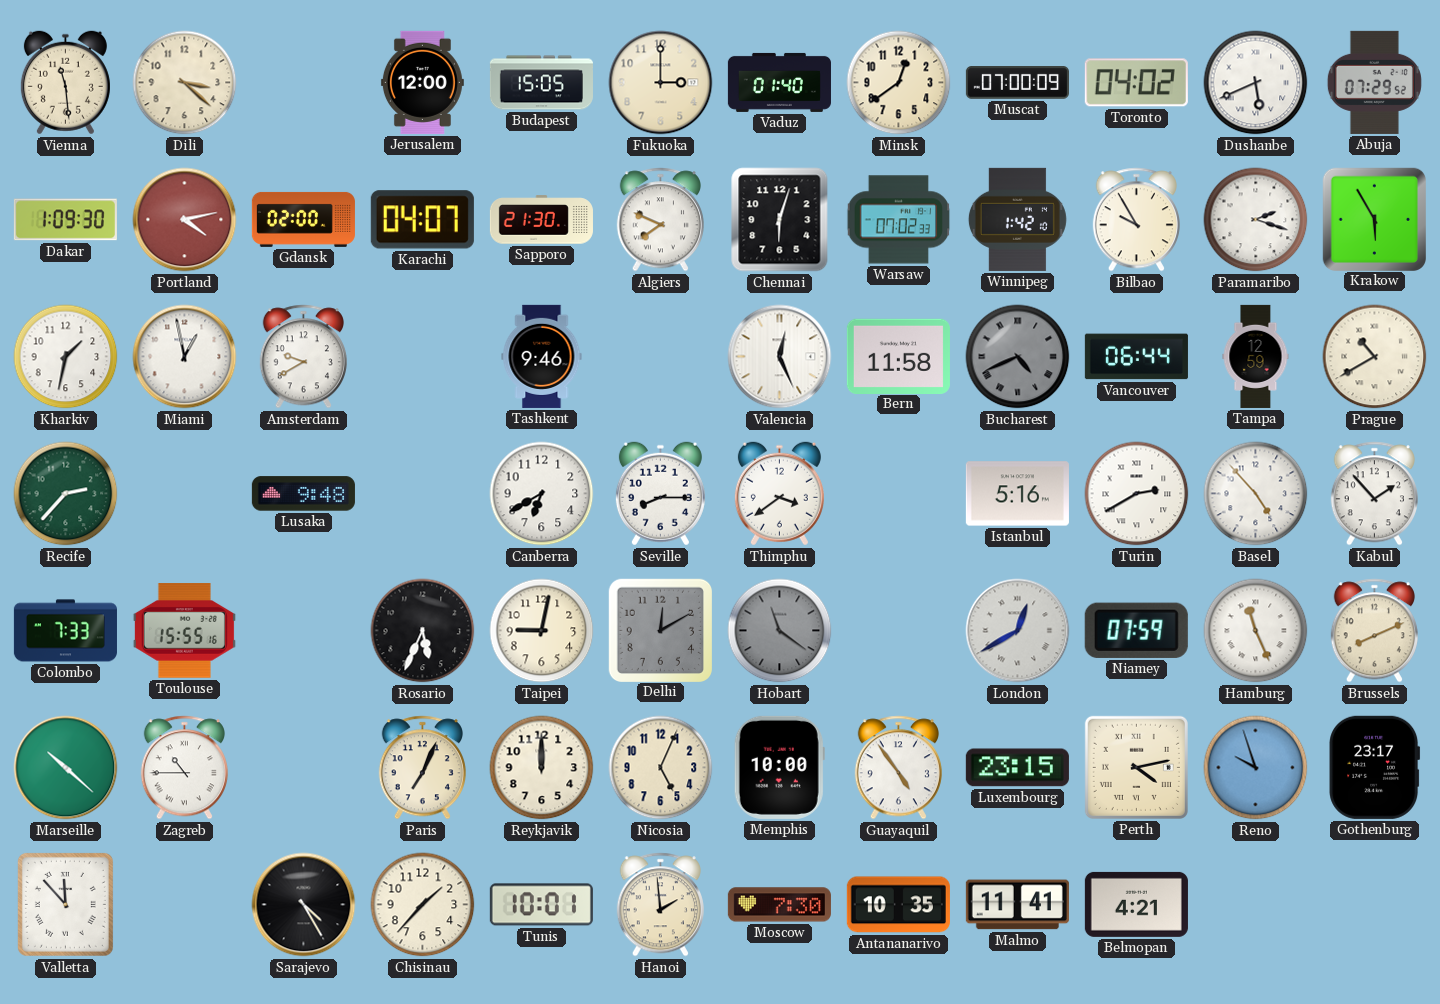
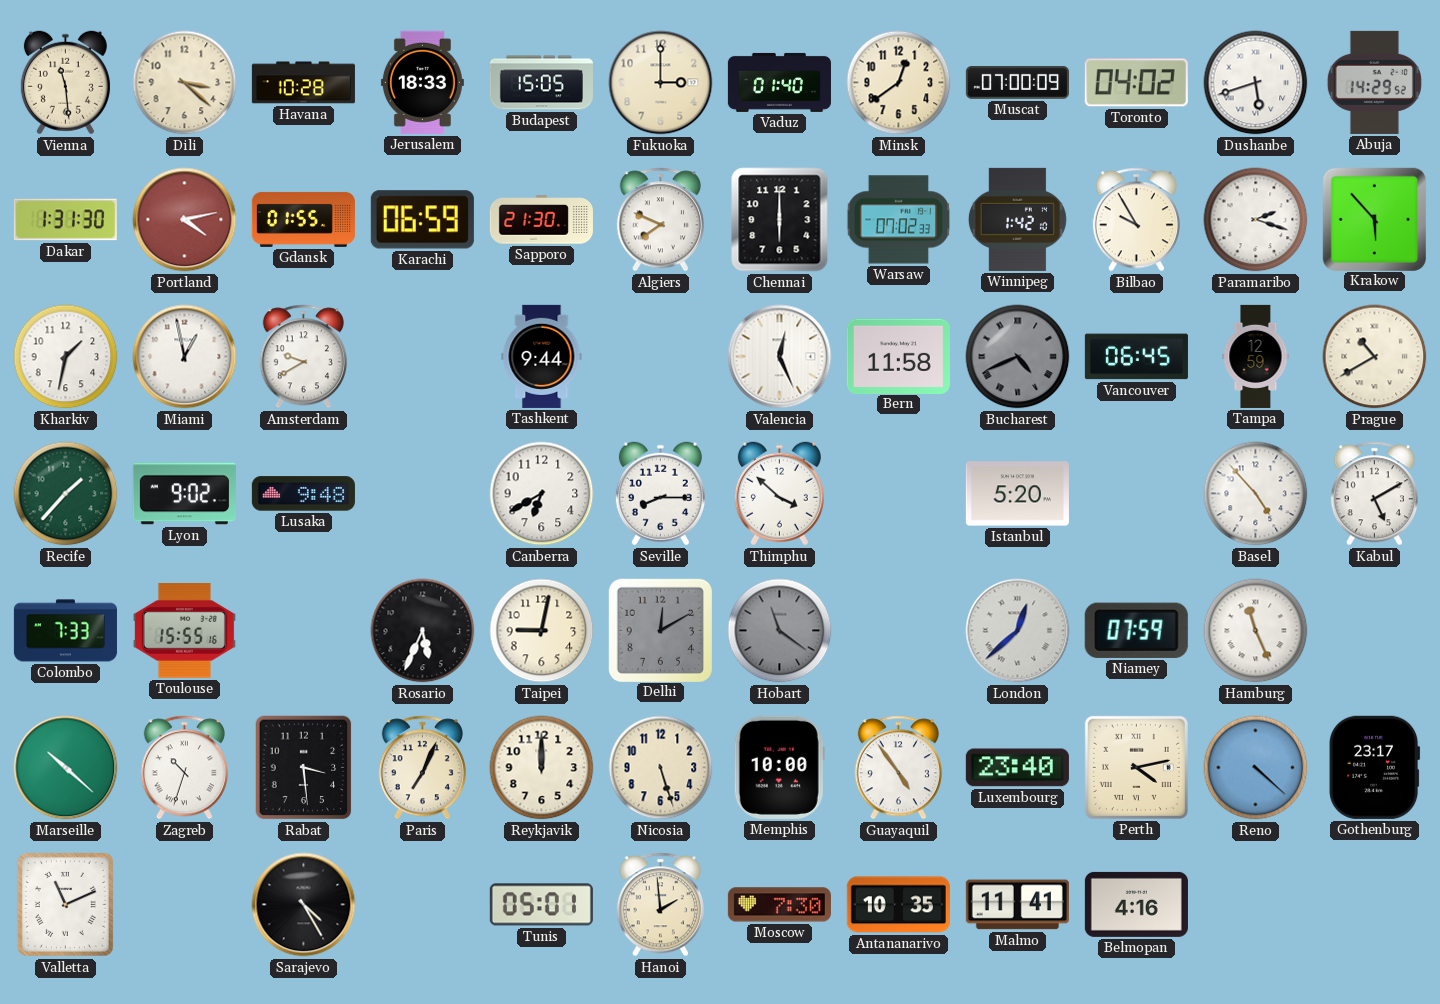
Havana: none -> 10:28 (303, 83)
Jerusalem: 12:00 -> 18:33 (422, 82)
Dushanbe: 5:41 -> 5:42 (1256, 83)
Abuja: 07:29 -> 14:29 (1374, 82)
Dakar: 1:09 -> 1:31 (65, 220)
Gdansk: 02:00 -> 01:55 (303, 219)
Karachi: 04:07 -> 06:59 (422, 220)
Chennai: 6:03 -> 6:00 (780, 220)
Krakow: 5:55 -> 5:53 (1374, 219)
Tashkent: 9:46 -> 9:44 (542, 356)
Vancouver: 06:44 -> 06:45 (1136, 357)
Recife: 2:37 -> 1:37 (66, 494)
Lyon: none -> 9:02 (184, 494)
Thimphu: 3:39 -> 3:52 (779, 494)
Istanbul: 5:16 -> 5:20 (1017, 494)
Turin: 2:40 -> none (1137, 494)
Kabul: 1:53 -> 5:10 (1374, 494)
London: 12:40 -> 12:38 (1018, 631)
Brussels: 8:11 -> none (1374, 631)
Zagreb: 10:45 -> 10:33 (184, 768)
Rabat: none -> 3:29 (304, 768)
Nicosia: 5:04 -> 5:27 (661, 768)
Luxembourg: 23:15 -> 23:40 (1017, 768)
Reno: 9:57 -> 4:22 (1256, 768)
Valletta: 11:53 -> 11:11 (65, 904)
Chisinau: 1:37 -> none (423, 905)
Tunis: 10:01 -> 05:01 (541, 905)
Belmopan: 4:21 -> 4:16 (1136, 904)
